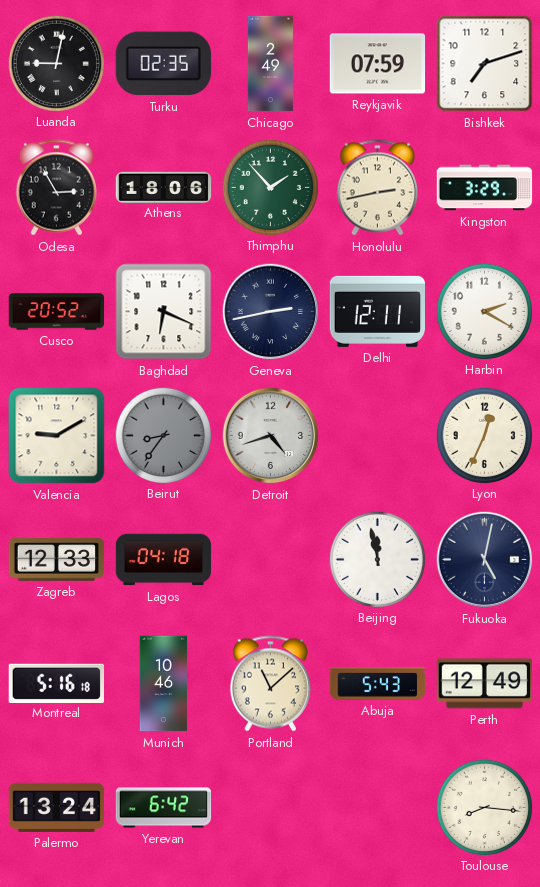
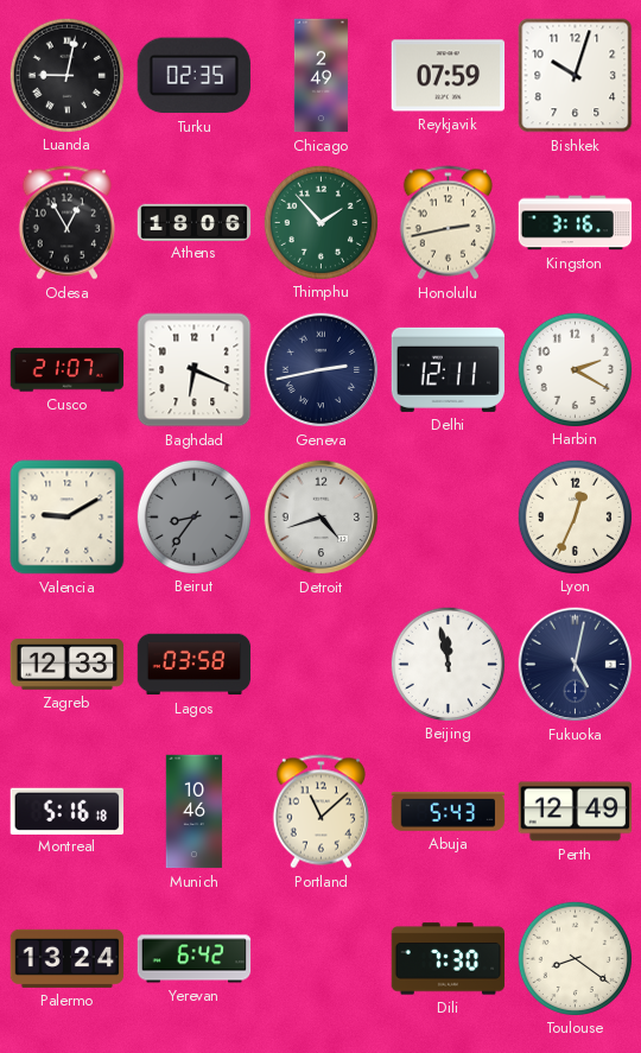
Bishkek: 7:12 -> 10:03 (576, 76)
Odesa: 2:55 -> 12:55 (66, 223)
Kingston: 3:29 -> 3:16 (576, 223)
Cusco: 20:52 -> 21:07 (68, 370)
Lagos: 04:18 -> 03:58 (195, 665)
Dili: none -> 7:30 (449, 959)
Toulouse: 8:16 -> 8:21 (575, 958)
